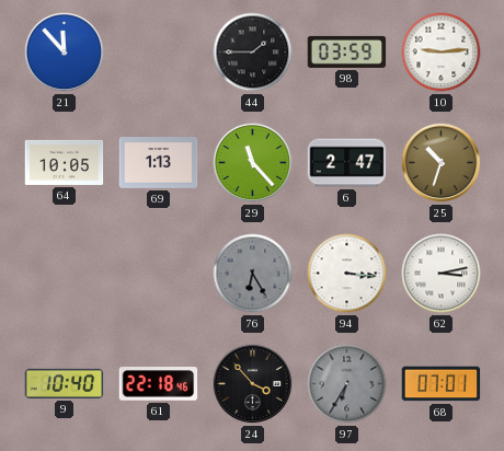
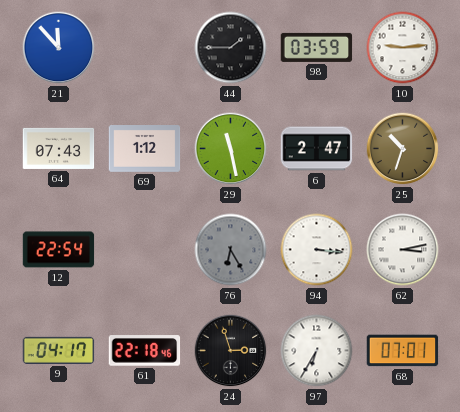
64: 10:05 -> 07:43 (59, 148)
69: 1:13 -> 1:12 (145, 149)
29: 11:23 -> 11:28 (231, 149)
12: none -> 22:54 (59, 250)
9: 10:40 -> 04:17 (59, 350)
24: 3:53 -> 2:57 (231, 351)
97 dial: grey -> white (317, 351)
